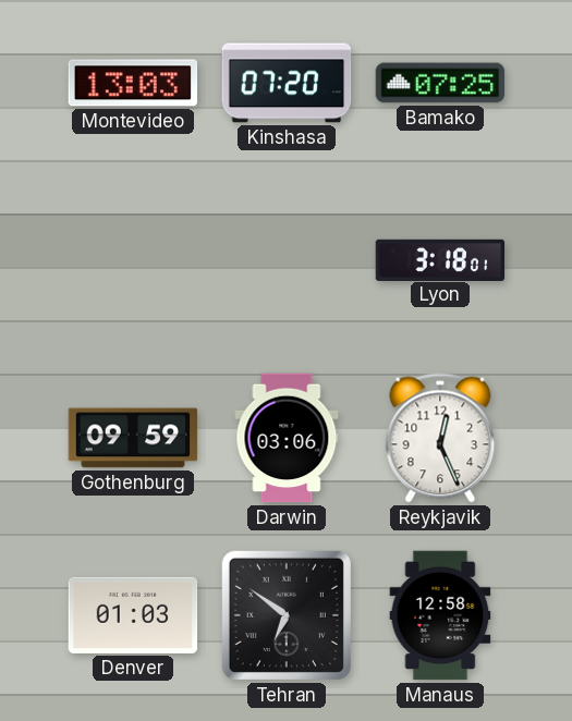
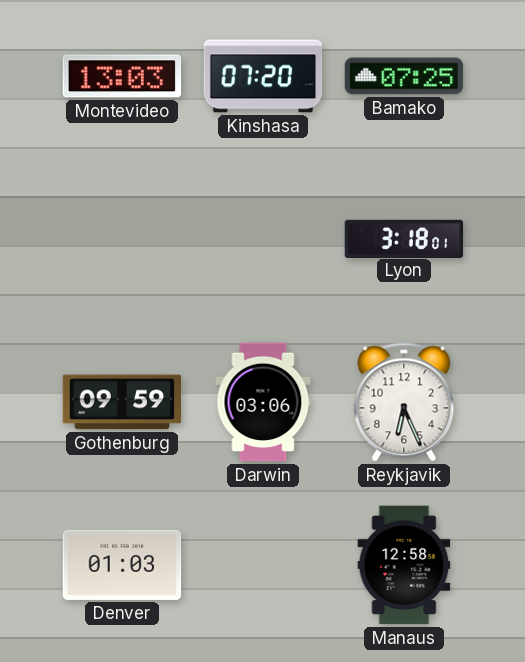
Reykjavik: 12:26 -> 6:26 (404, 402)
Tehran: 6:51 -> none (287, 615)
